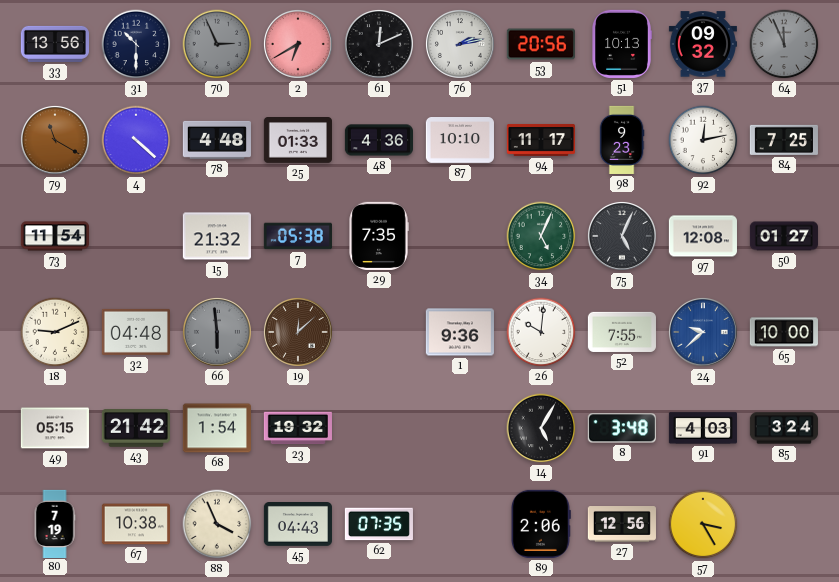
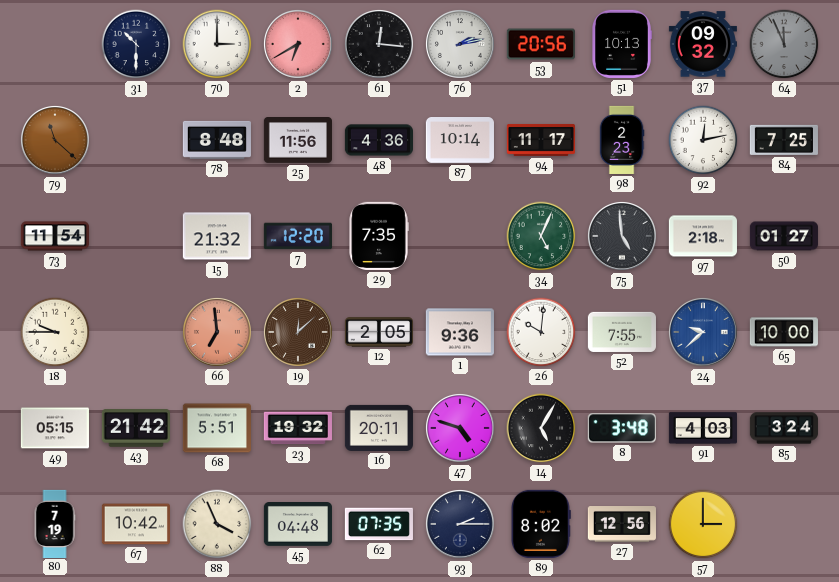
33: 13:56 -> none (54, 44)
70: 2:56 -> 3:00 (217, 44)
70 dial: grey -> white (217, 44)
61: 12:11 -> 12:16 (379, 44)
79: 11:20 -> 11:22 (55, 140)
4: 4:22 -> none (136, 140)
78: 4:48 -> 8:48 (217, 140)
25: 01:33 -> 11:56 (298, 140)
87: 10:10 -> 10:14 (459, 141)
98: 9:23 -> 2:23 (622, 140)
7: 05:38 -> 12:20 (298, 236)
75: 5:04 -> 4:59 (622, 236)
97: 12:08 -> 2:18 (703, 236)
18: 9:11 -> 9:45 (55, 332)
32: 04:48 -> none (136, 332)
66: 5:59 -> 6:59 (217, 332)
66 dial: grey -> salmon (217, 332)
12: none -> 2:05 (378, 332)
68: 1:54 -> 5:51 (217, 428)
16: none -> 20:11 (379, 428)
47: none -> 4:48 (460, 428)
67: 10:38 -> 10:42 (136, 524)
45: 04:43 -> 04:48 (298, 525)
93: none -> 2:15 (460, 524)
89: 2:06 -> 8:02 (540, 524)
57: 3:25 -> 3:00 (703, 524)
